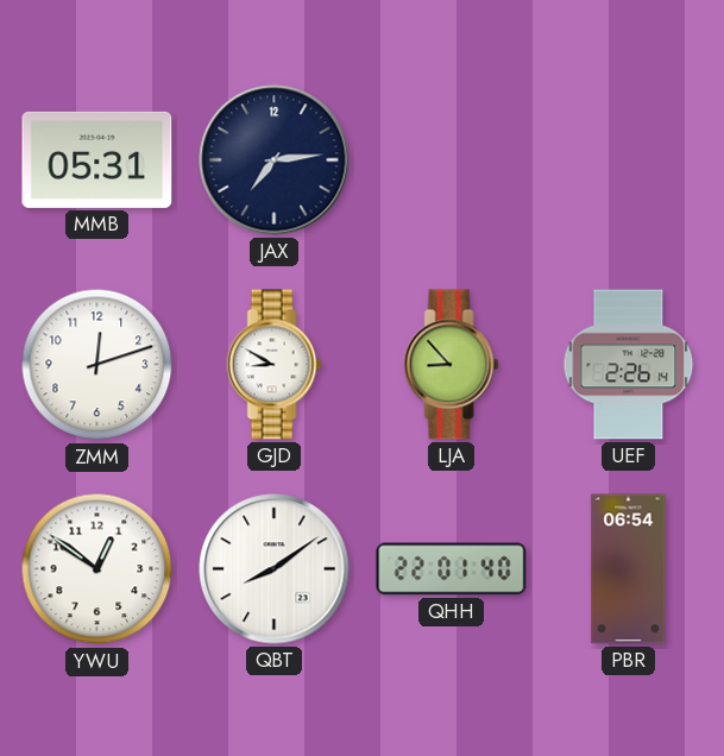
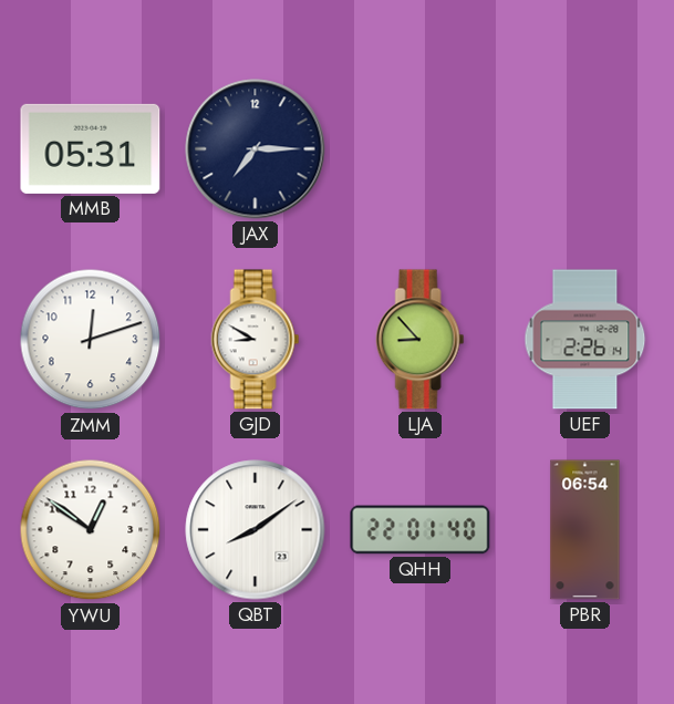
JAX: 7:14 -> 7:15 (256, 149)
